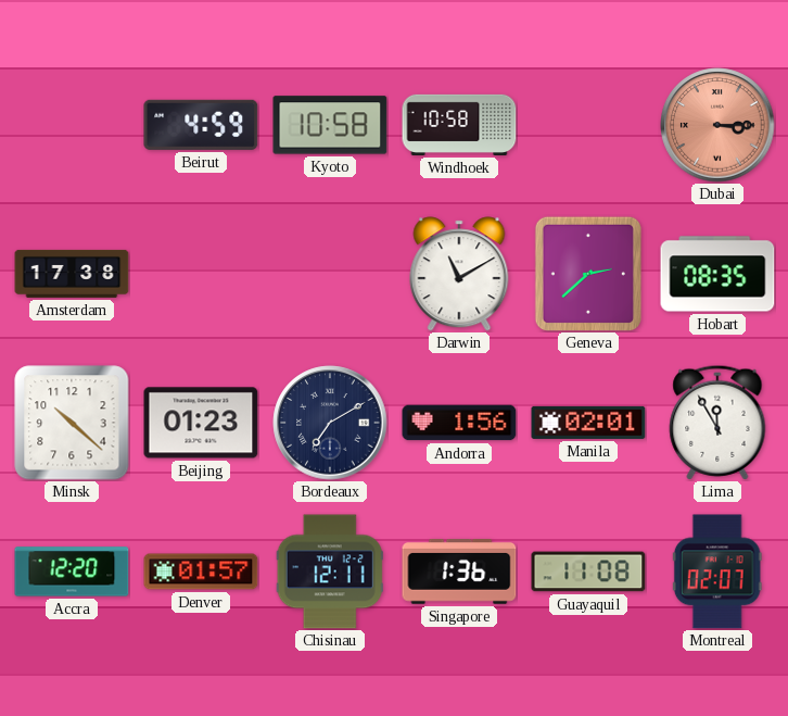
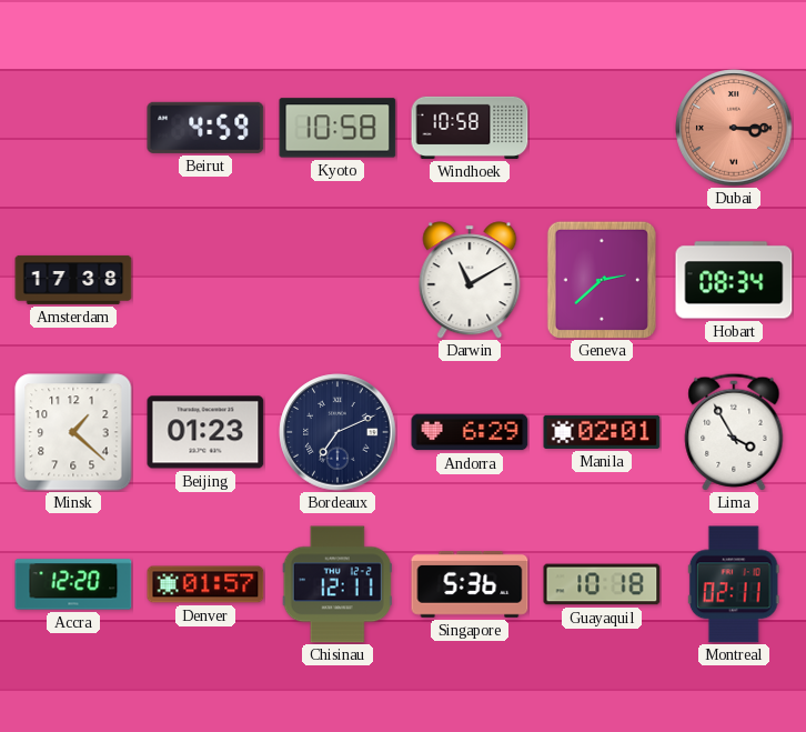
Hobart: 08:35 -> 08:34 (734, 280)
Minsk: 10:22 -> 1:22 (73, 432)
Bordeaux: 7:10 -> 7:11 (337, 432)
Andorra: 1:56 -> 6:29 (470, 432)
Lima: 11:55 -> 3:55 (734, 432)
Singapore: 1:36 -> 5:36 (470, 584)
Guayaquil: 11:08 -> 10:18 (602, 584)
Montreal: 02:07 -> 02:11 (734, 584)
